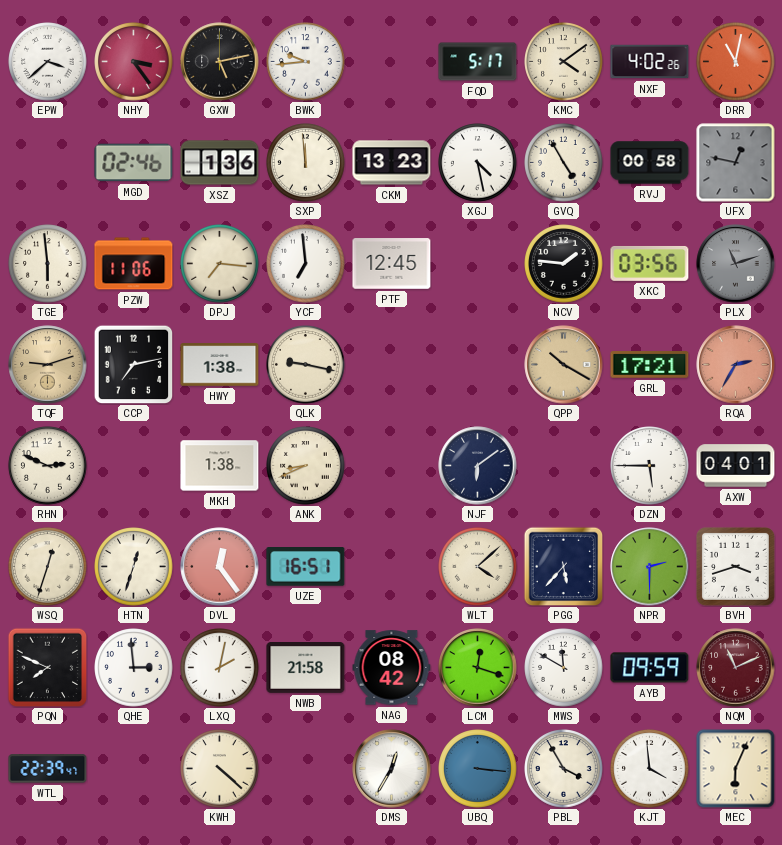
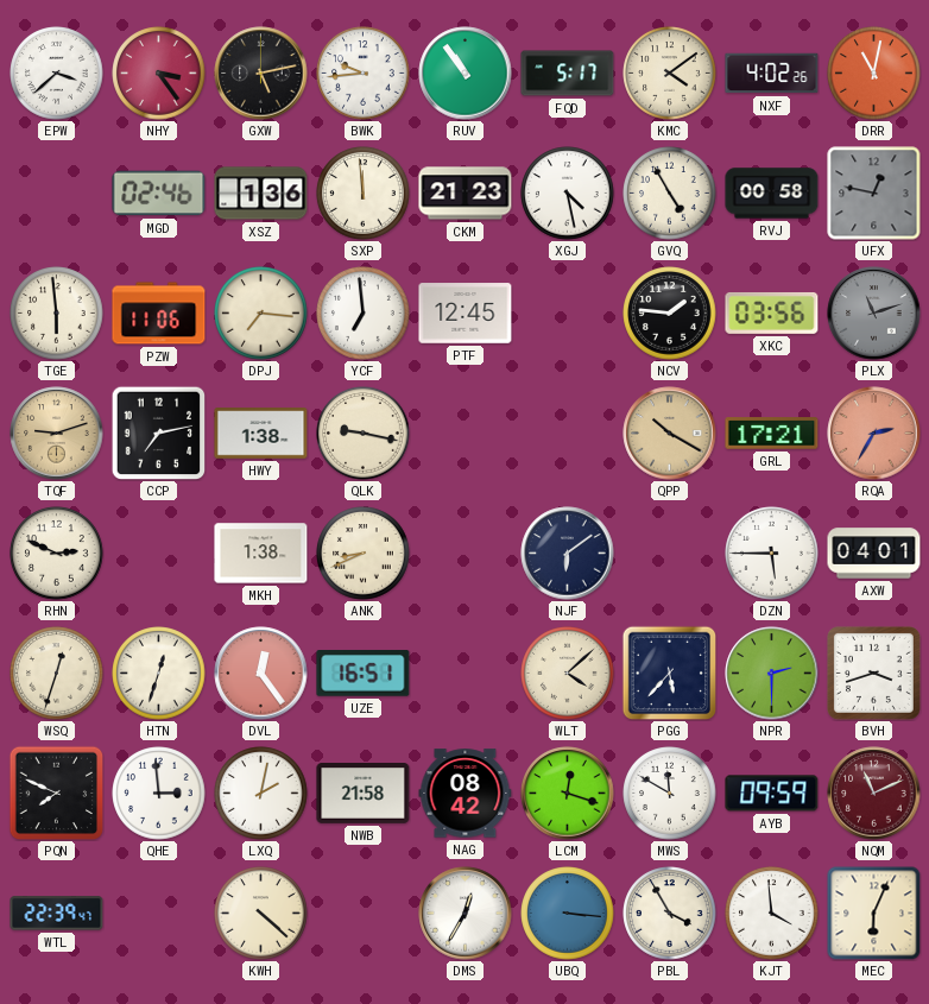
RUV: none -> 10:54 (466, 74)
CKM: 13:23 -> 21:23 (466, 194)
